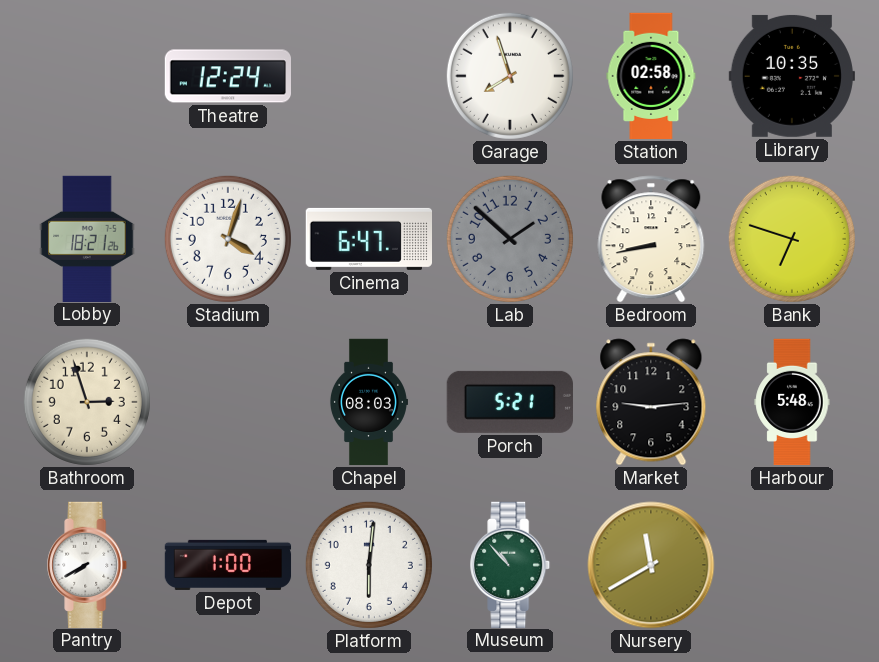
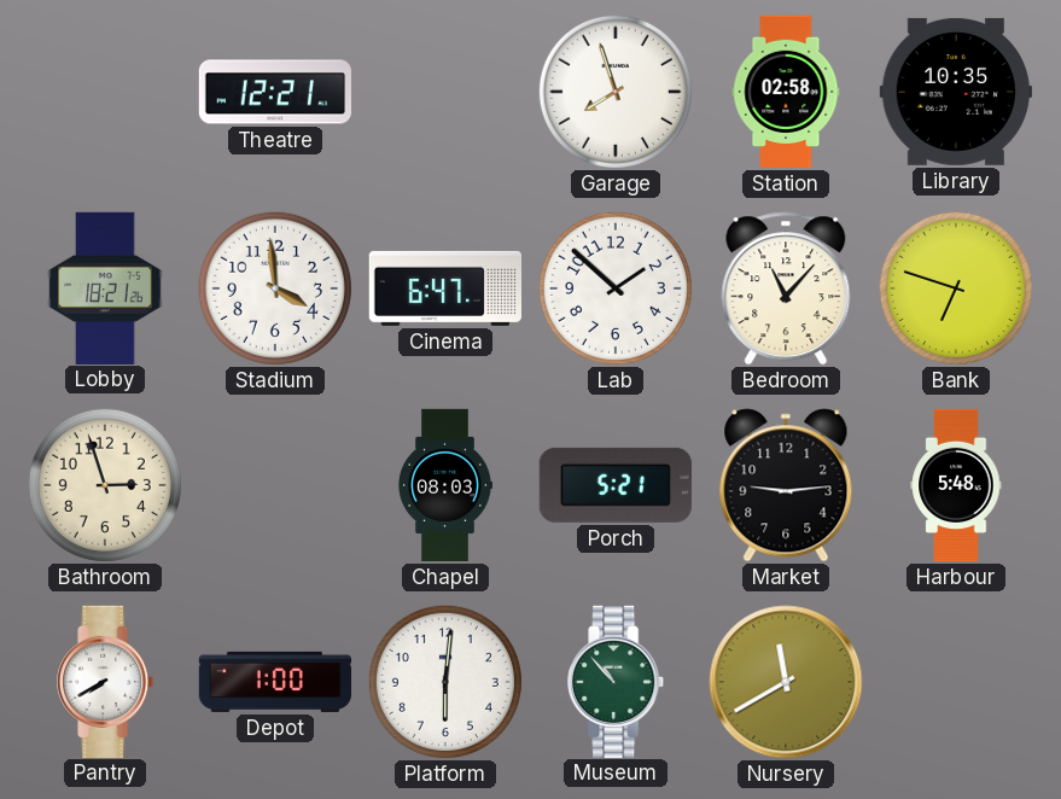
Theatre: 12:24 -> 12:21 (274, 92)
Stadium: 4:03 -> 3:59 (275, 288)
Lab dial: grey -> white (616, 288)
Bedroom: 8:43 -> 11:07 (786, 288)
